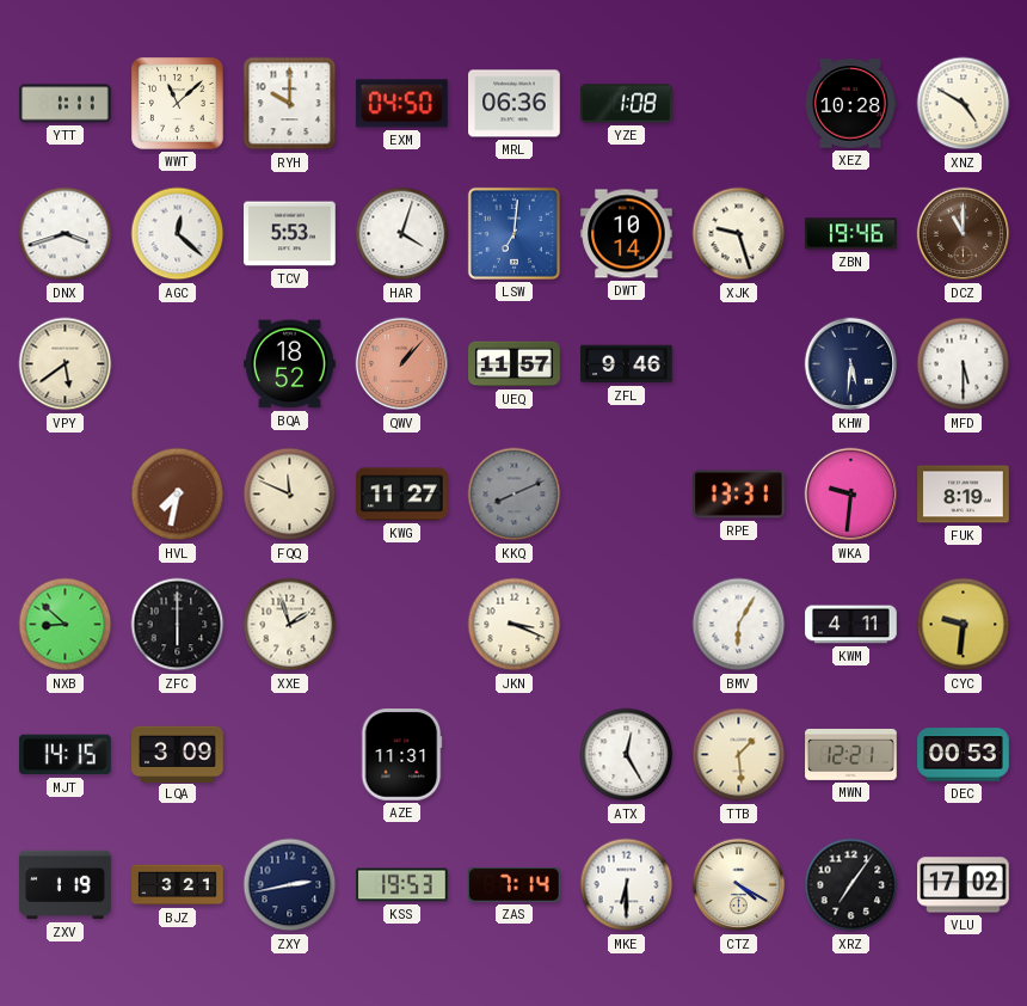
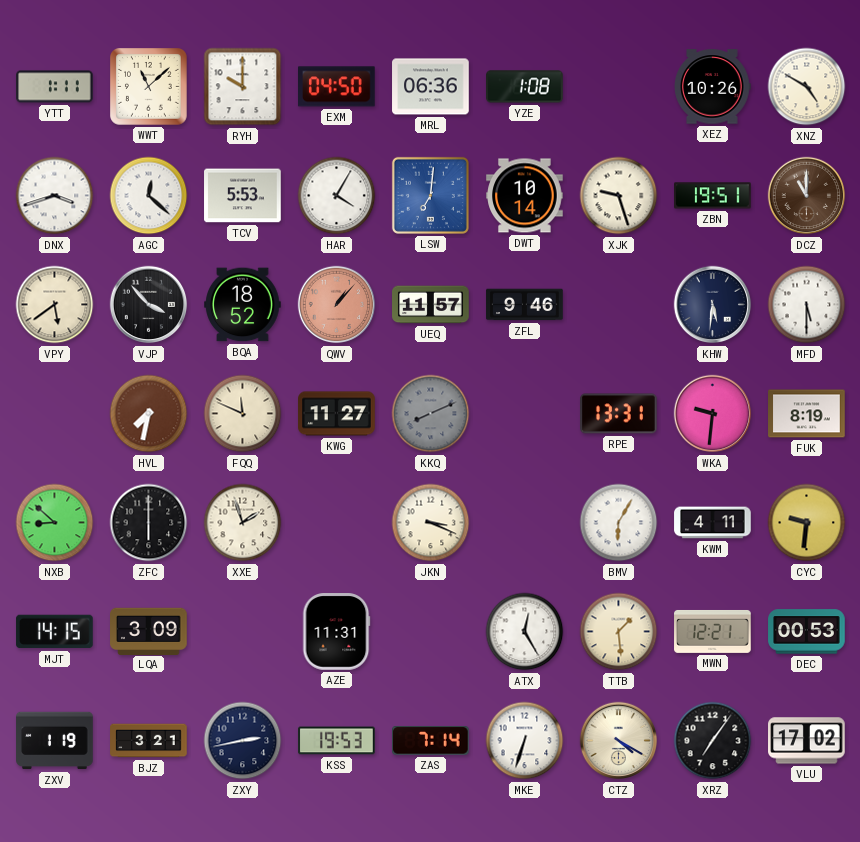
XEZ: 10:28 -> 10:26 (712, 87)
HAR: 4:03 -> 4:05 (337, 196)
ZBN: 19:46 -> 19:51 (713, 196)
VJP: none -> 3:53 (149, 305)
MKE: 6:30 -> 6:33 (525, 741)
